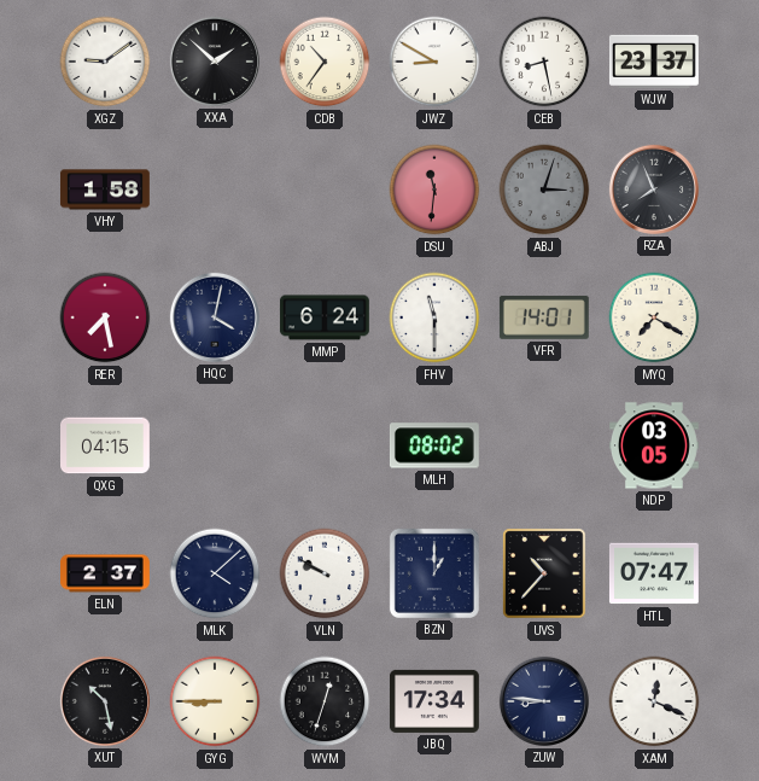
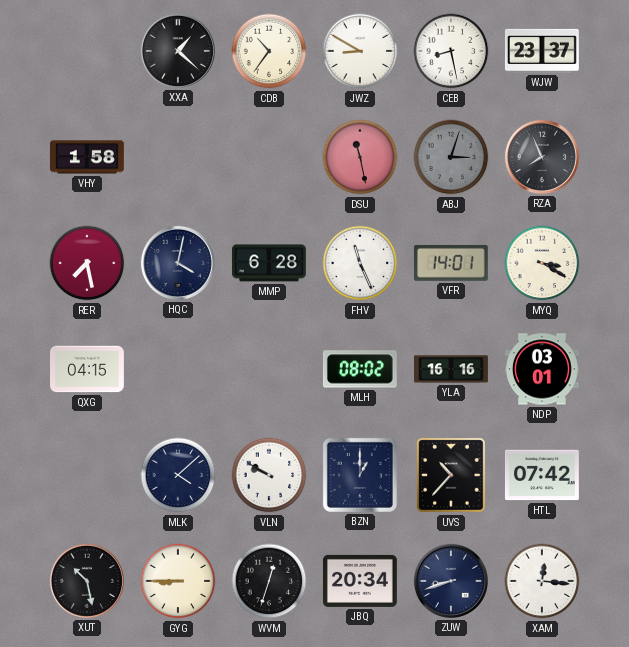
XGZ: 9:09 -> none (105, 62)
XXA: 1:52 -> 1:22 (178, 51)
DSU: 11:31 -> 11:28 (360, 157)
MMP: 6:24 -> 6:28 (269, 263)
FHV: 11:30 -> 11:26 (360, 263)
MYQ: 7:20 -> 3:20 (542, 263)
YLA: none -> 16:16 (452, 369)
NDP: 03:05 -> 03:01 (543, 369)
ELN: 2:37 -> none (106, 573)
HTL: 07:47 -> 07:42 (542, 475)
JBQ: 17:34 -> 20:34 (360, 581)
ZUW: 8:46 -> 8:42 (451, 581)
XAM: 12:19 -> 12:16 (542, 581)
